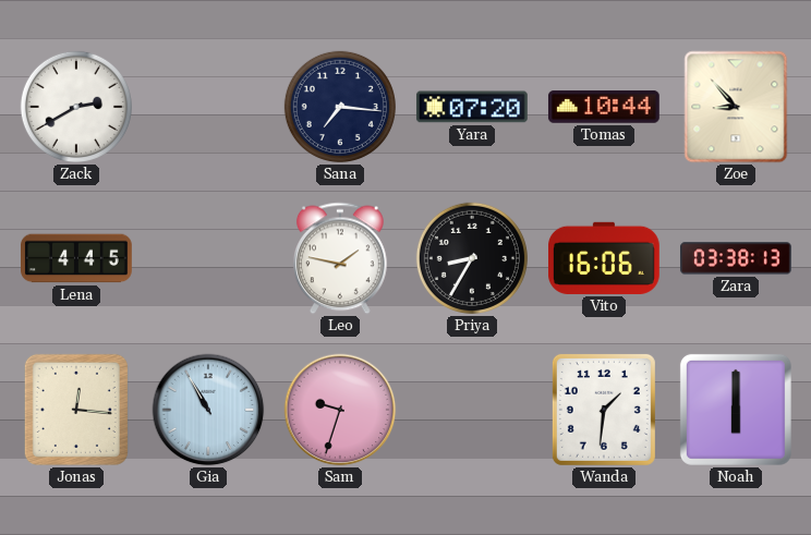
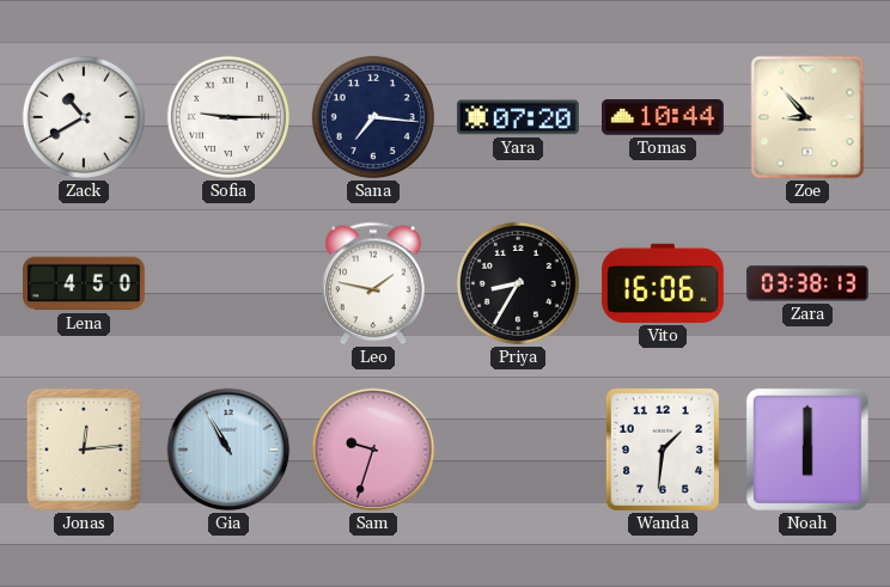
Zack: 2:40 -> 10:40 (84, 117)
Sofia: none -> 9:15 (228, 117)
Lena: 4:45 -> 4:50 (85, 283)
Jonas: 12:16 -> 12:14 (84, 450)
